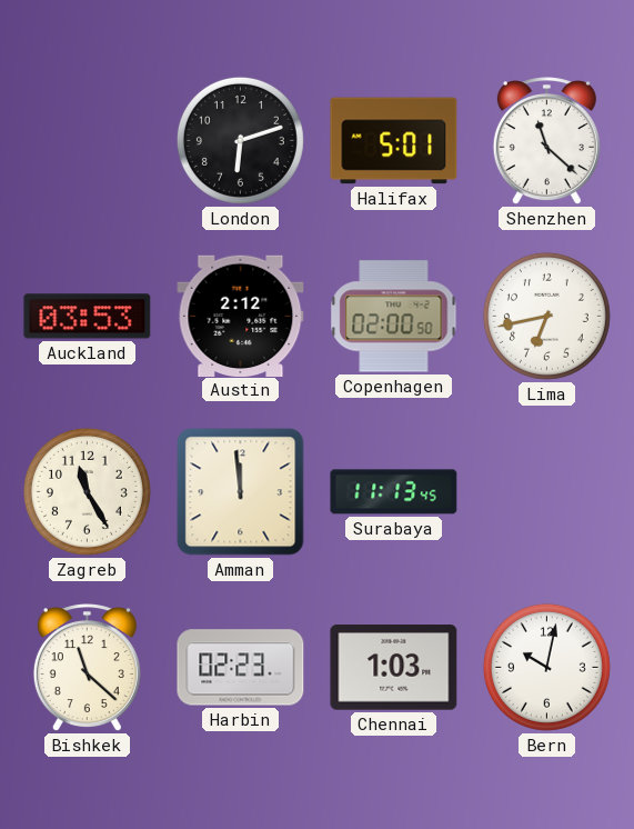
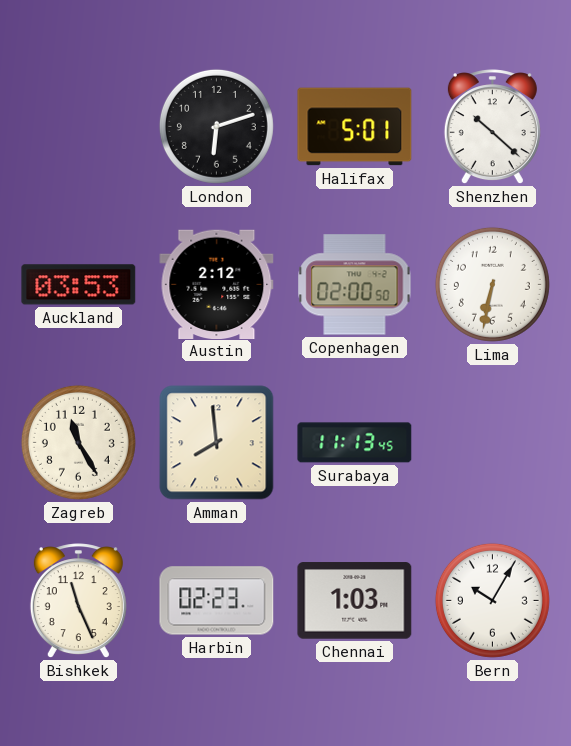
Shenzhen: 11:22 -> 10:22 (492, 127)
Lima: 6:43 -> 6:32 (492, 284)
Amman: 11:59 -> 7:59 (217, 443)
Bishkek: 11:22 -> 11:26 (78, 601)
Bern: 10:02 -> 10:05 (492, 600)
